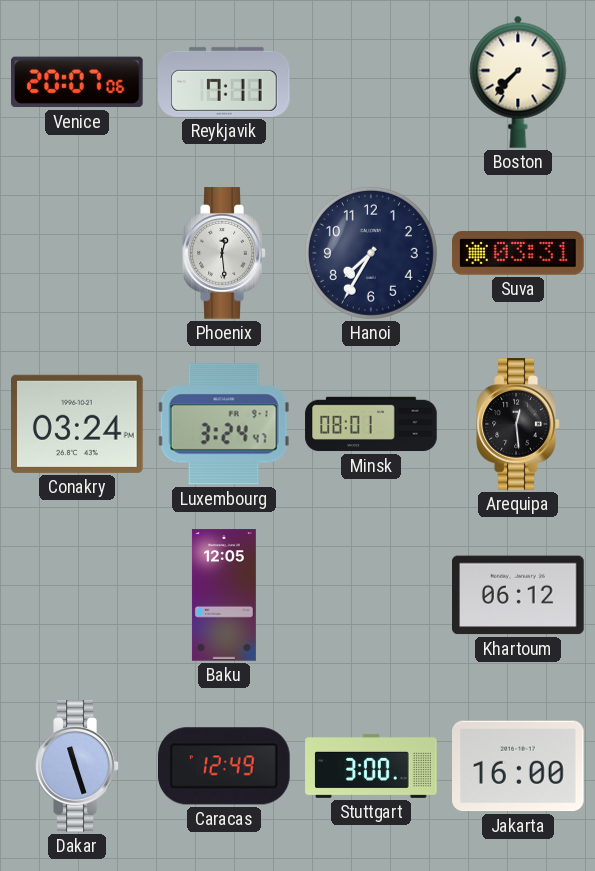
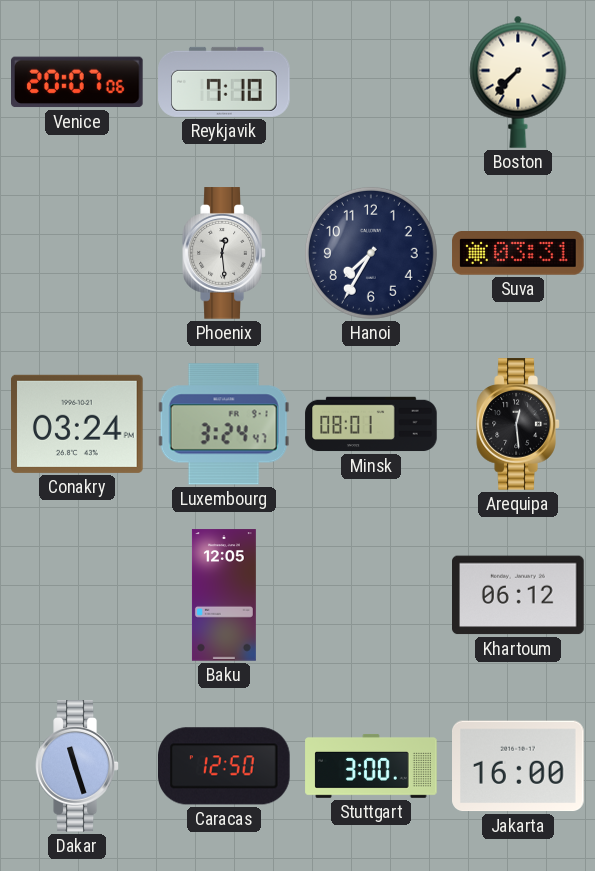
Reykjavik: 7:11 -> 7:10 (224, 82)
Caracas: 12:49 -> 12:50 (225, 766)
